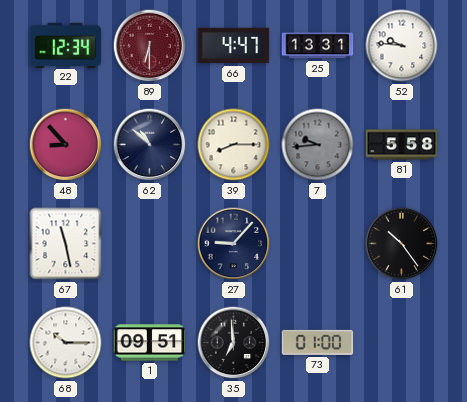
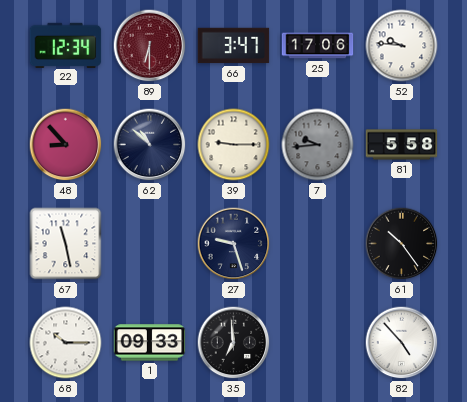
66: 4:47 -> 3:47 (234, 46)
25: 13:31 -> 17:06 (318, 46)
39: 8:15 -> 9:15 (234, 145)
27: 9:07 -> 9:27 (234, 244)
1: 09:51 -> 09:33 (150, 343)
73: 01:00 -> none (318, 342)
82: none -> 4:53 (402, 343)
